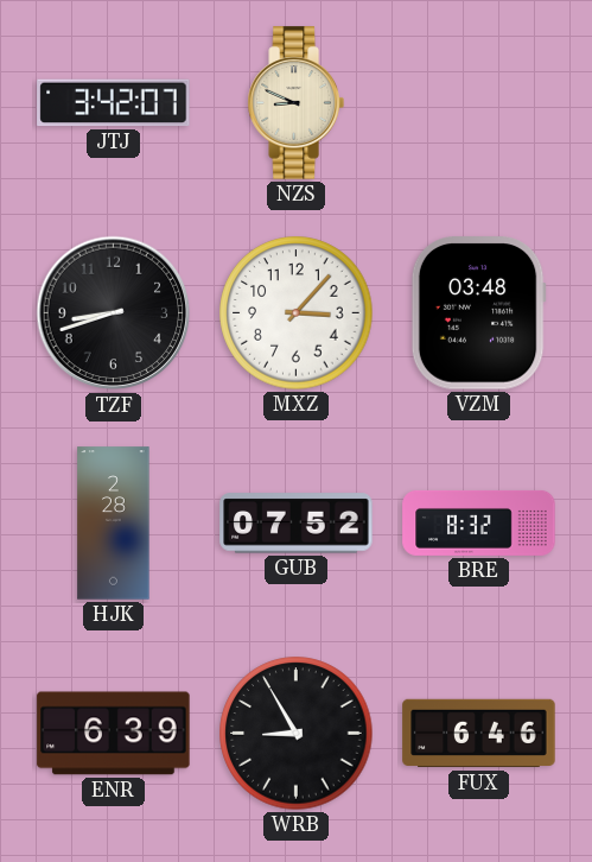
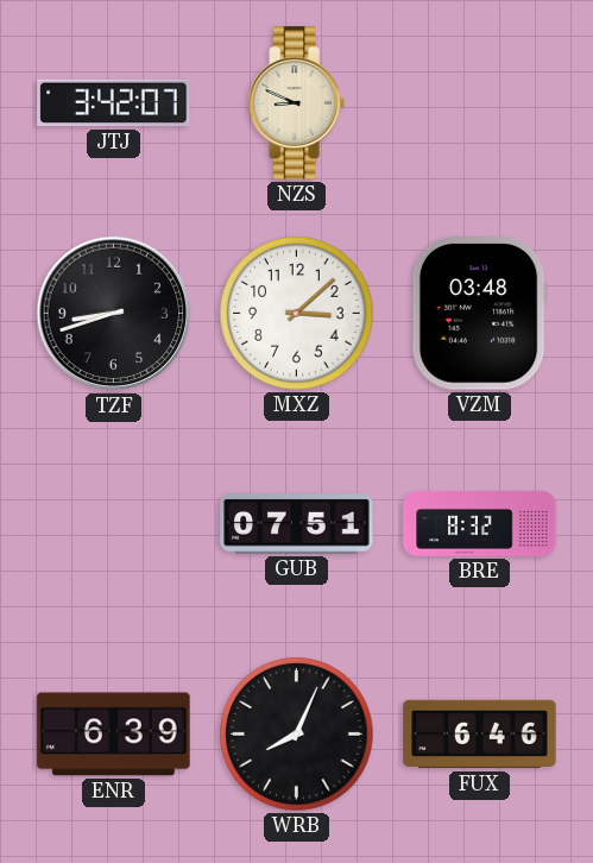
MXZ: 3:07 -> 3:08 (297, 314)
HJK: 2:28 -> none (114, 524)
GUB: 07:52 -> 07:51 (297, 524)
WRB: 8:55 -> 8:04 (297, 735)
